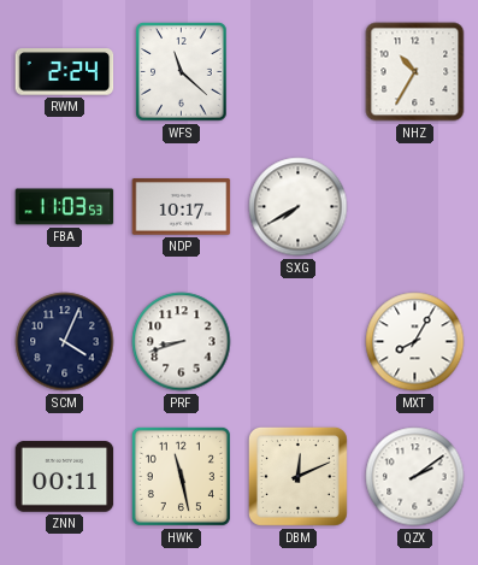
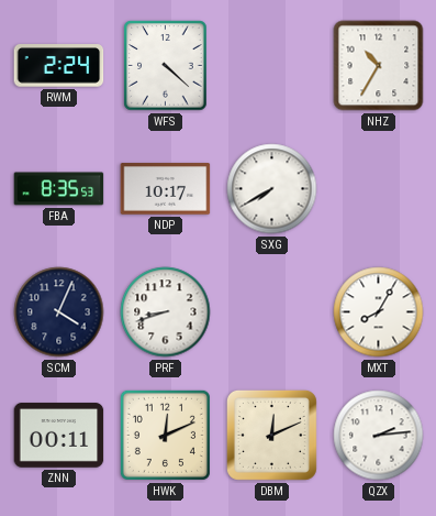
WFS: 11:22 -> 4:22 (166, 66)
FBA: 11:03 -> 8:35 (59, 189)
HWK: 11:28 -> 12:11 (165, 435)
QZX: 2:09 -> 2:14 (379, 436)
